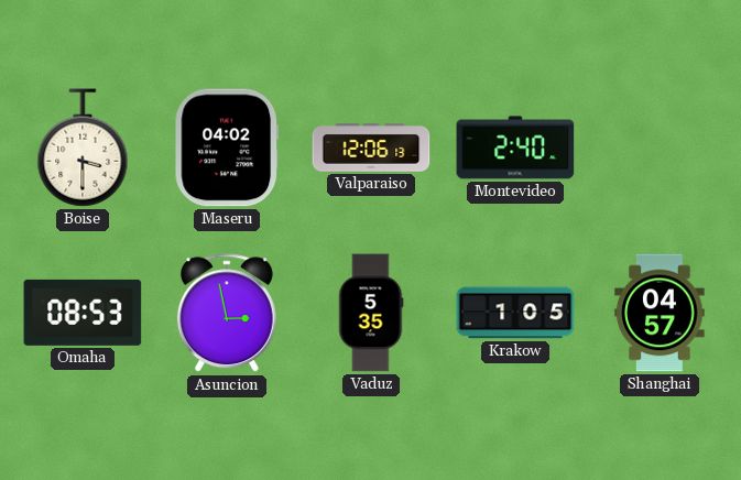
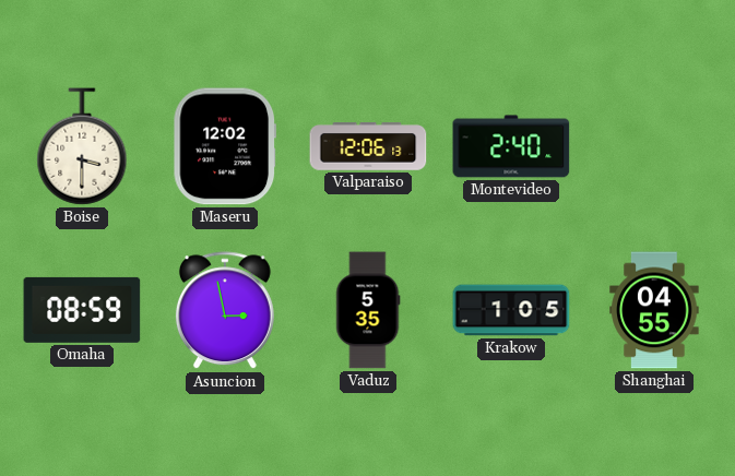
Maseru: 04:02 -> 12:02 (224, 146)
Omaha: 08:53 -> 08:59 (82, 310)
Shanghai: 04:57 -> 04:55 (654, 310)
